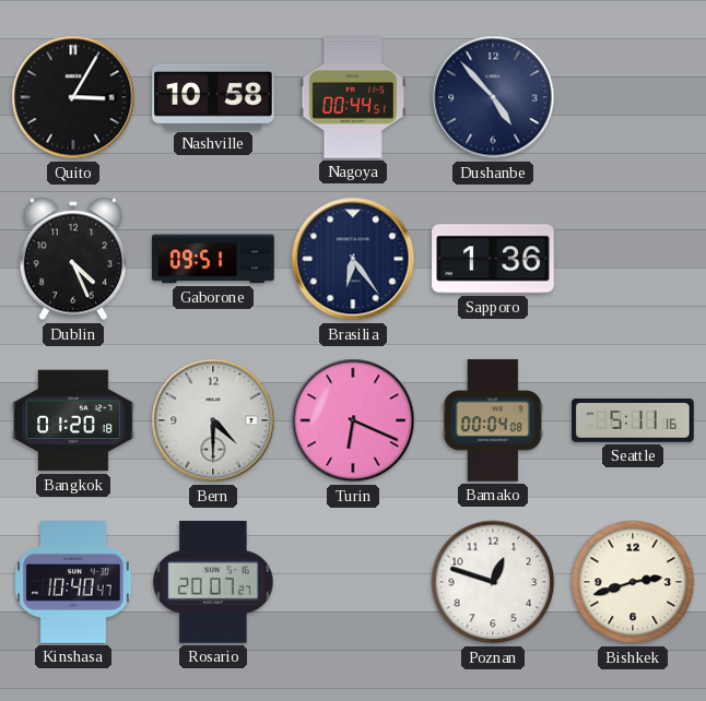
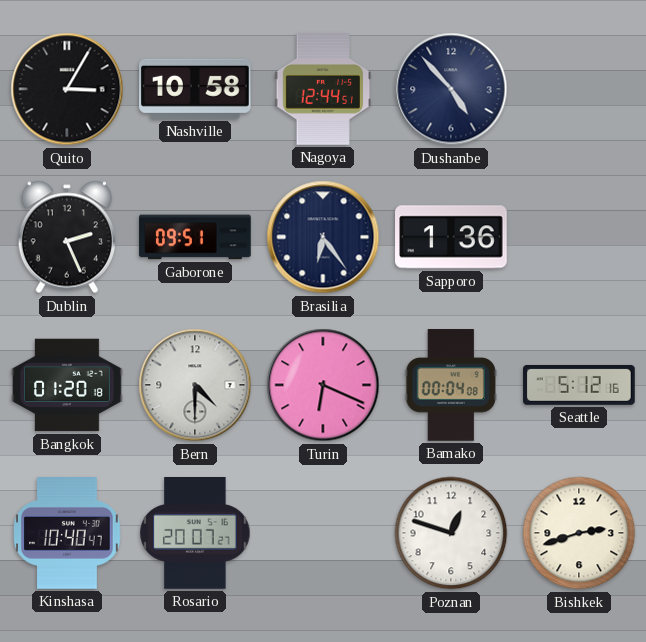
Nagoya: 00:44 -> 12:44 (323, 89)
Dublin: 4:26 -> 2:26 (67, 237)
Seattle: 5:11 -> 5:12 (579, 385)
